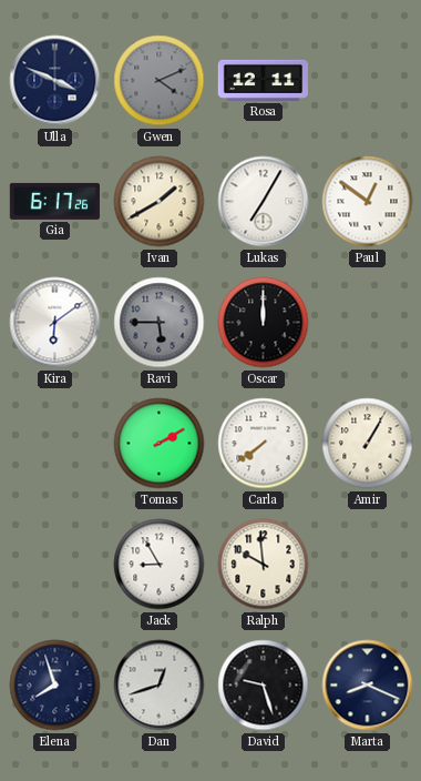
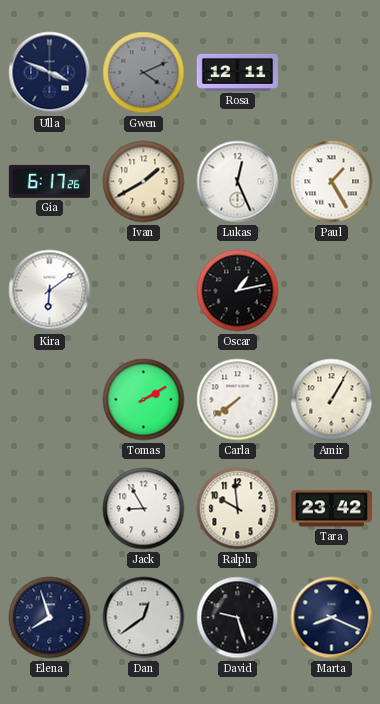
Lukas: 7:05 -> 12:26 (238, 182)
Paul: 12:51 -> 1:25 (332, 182)
Ravi: 5:45 -> none (160, 323)
Oscar: 12:00 -> 1:13 (238, 291)
Tara: none -> 23:42 (331, 509)
Dan: 12:42 -> 12:39 (144, 618)
